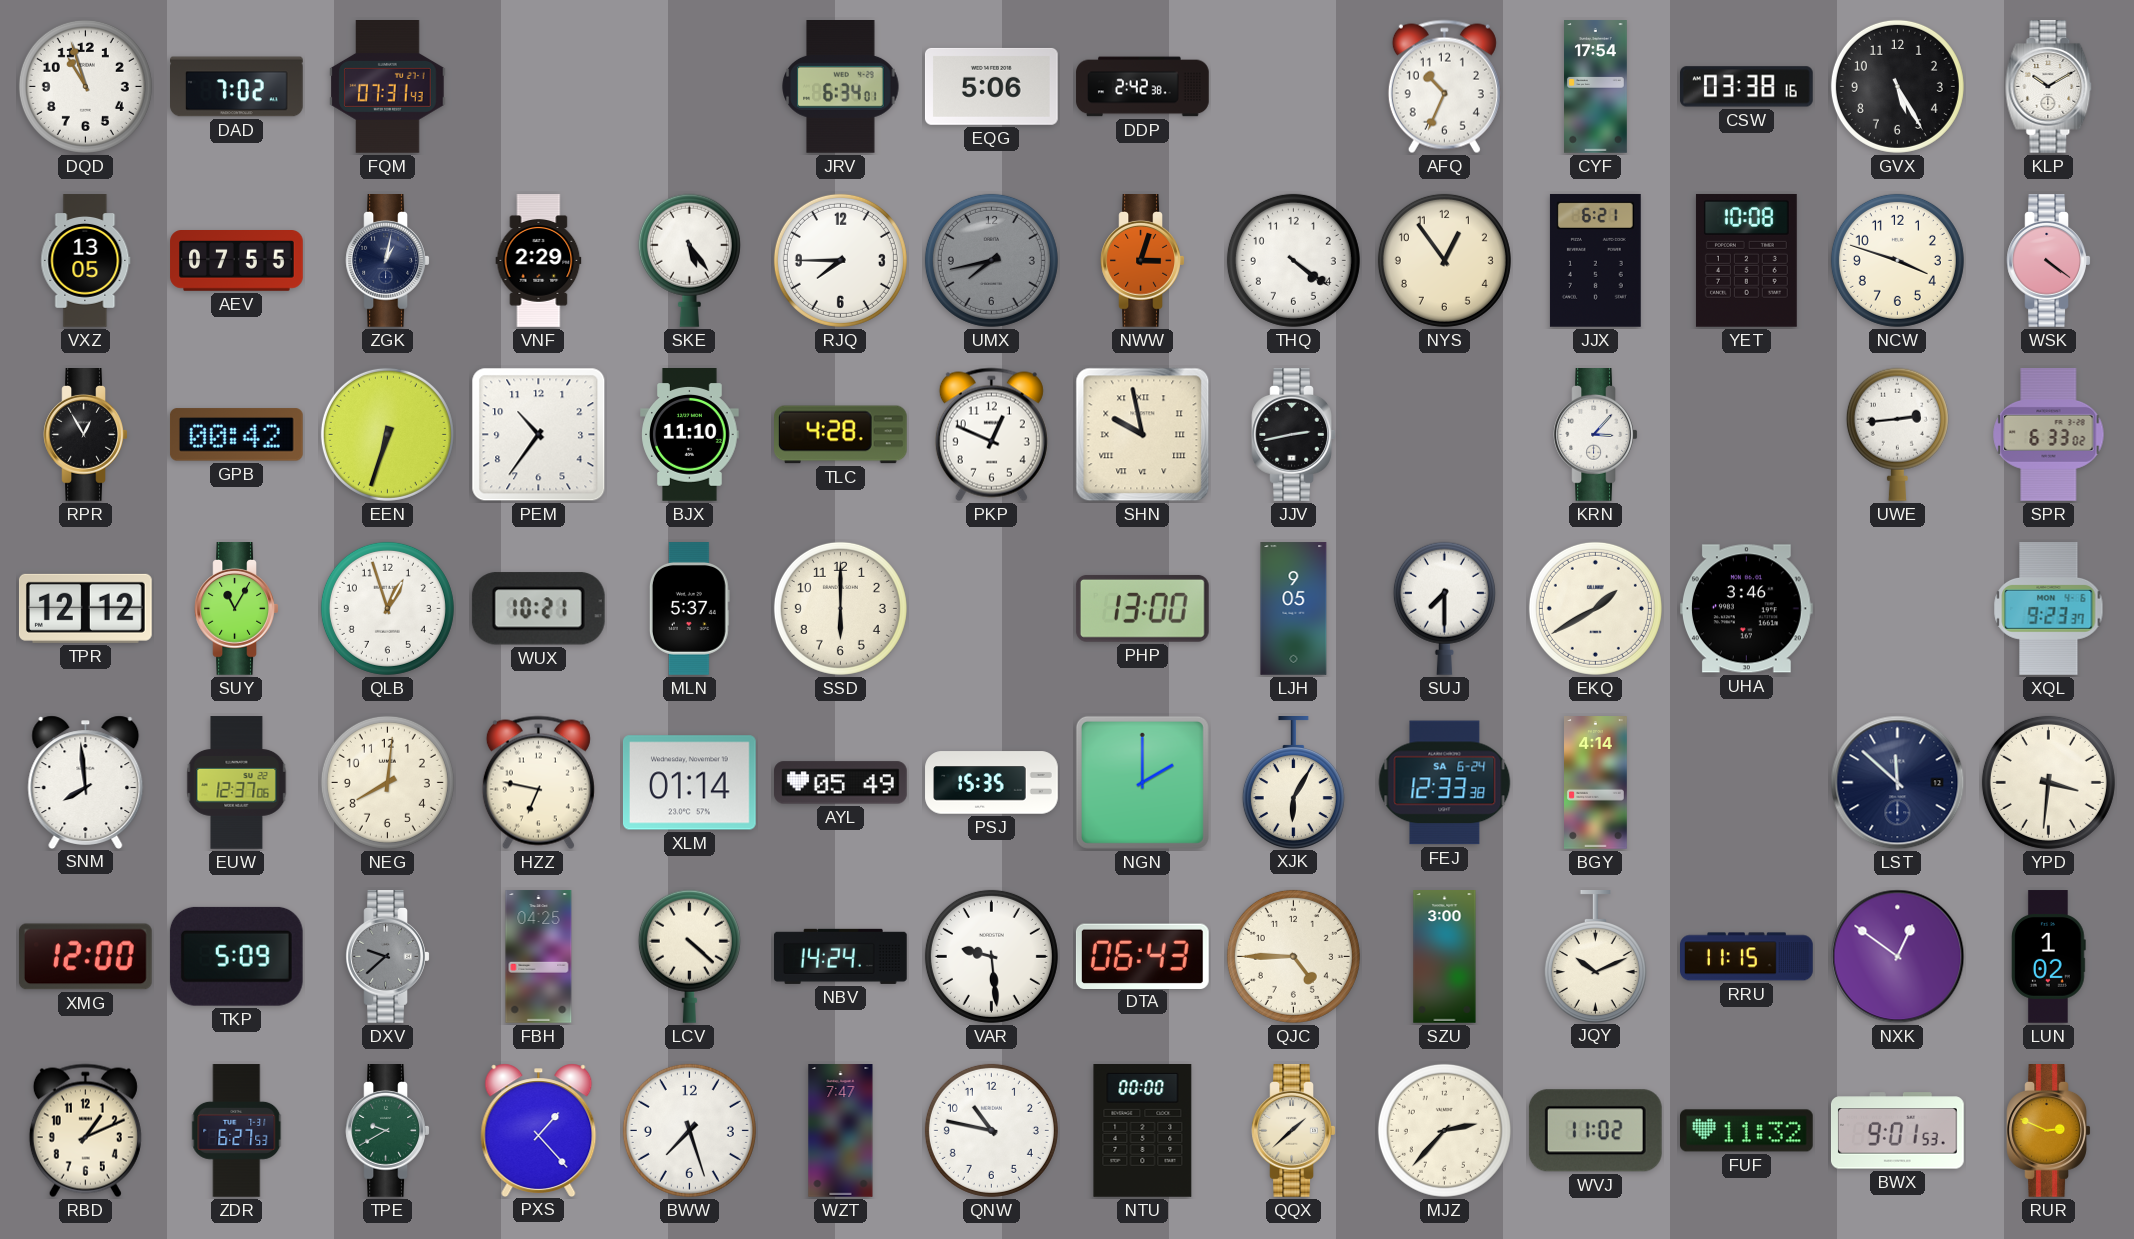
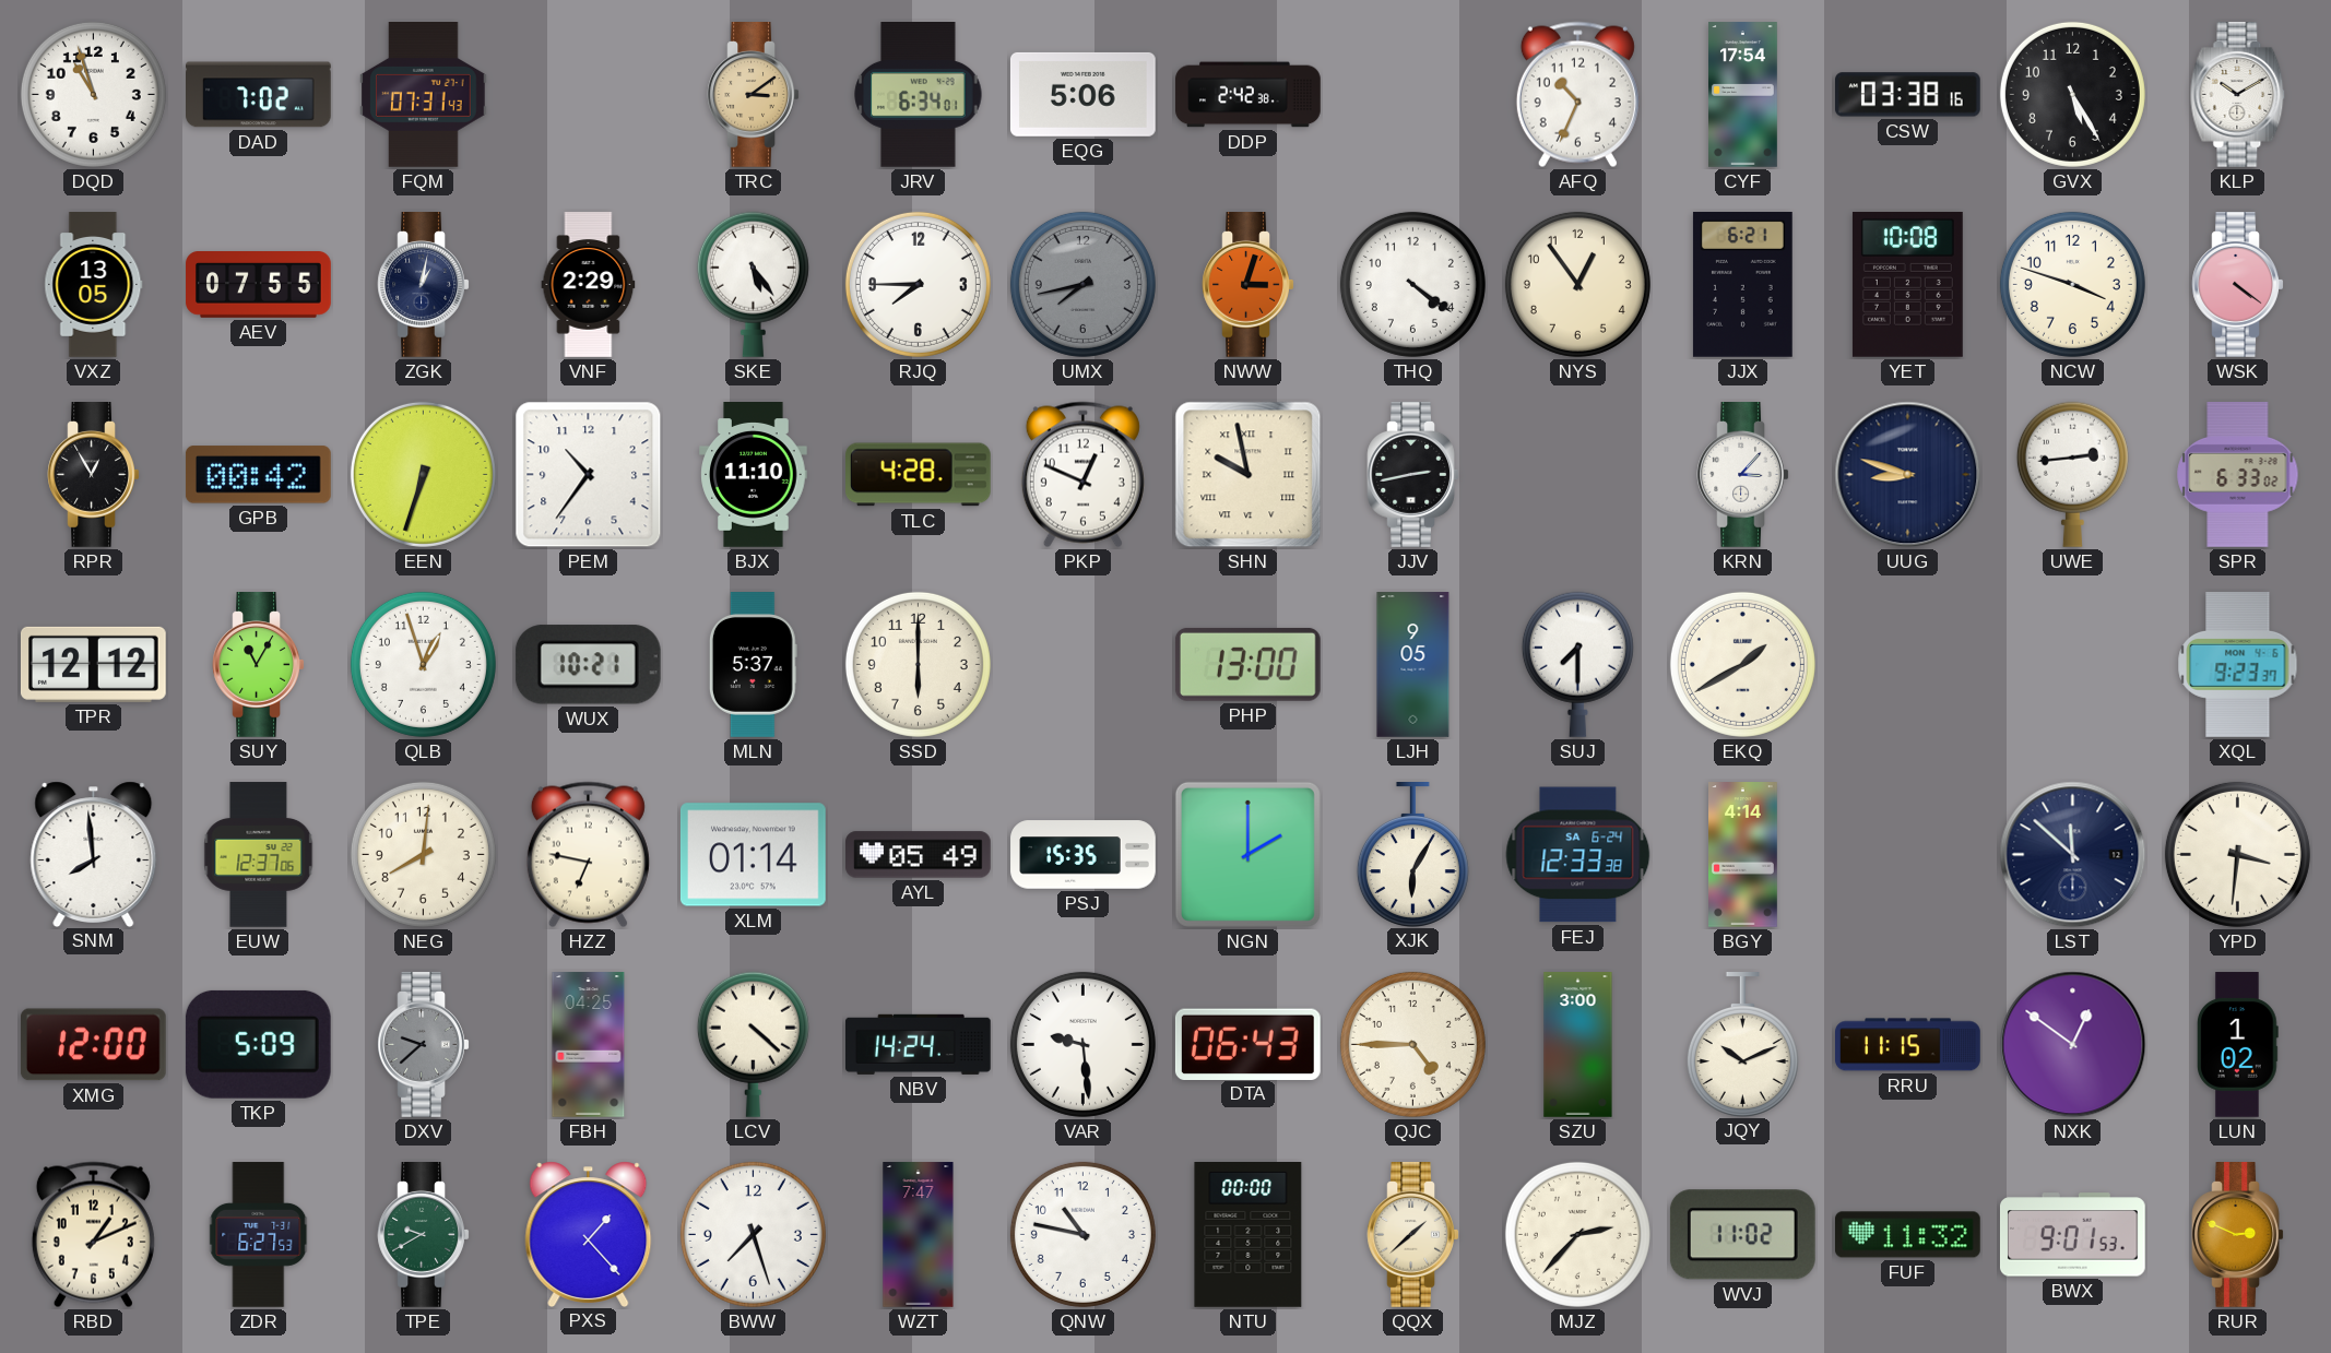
TRC: none -> 3:09 (754, 95)
UUG: none -> 8:48 (1908, 475)
UHA: 3:46 -> none (1747, 609)
